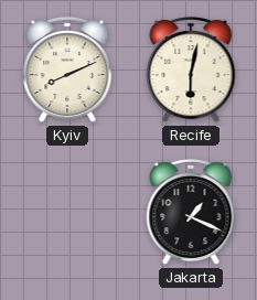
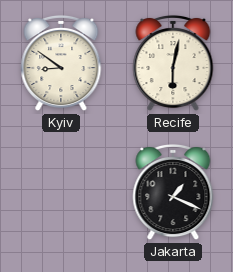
Kyiv: 8:11 -> 8:51 (61, 63)
